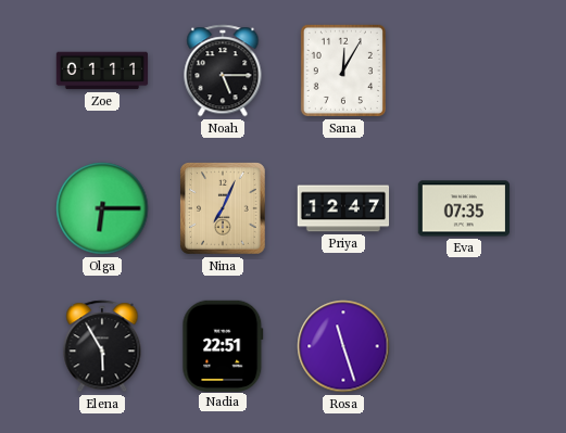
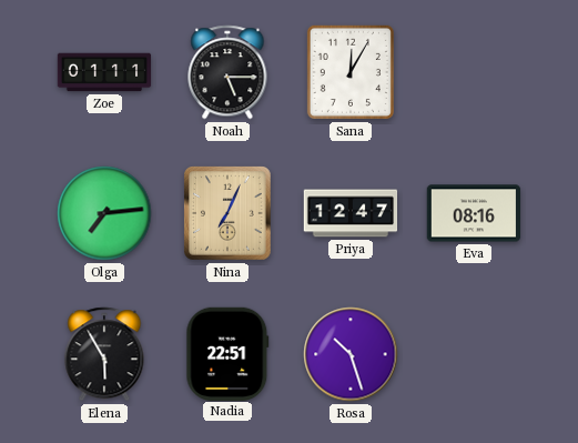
Olga: 6:15 -> 7:14 (104, 213)
Eva: 07:35 -> 08:16 (474, 213)
Rosa: 11:27 -> 10:27 (351, 354)
